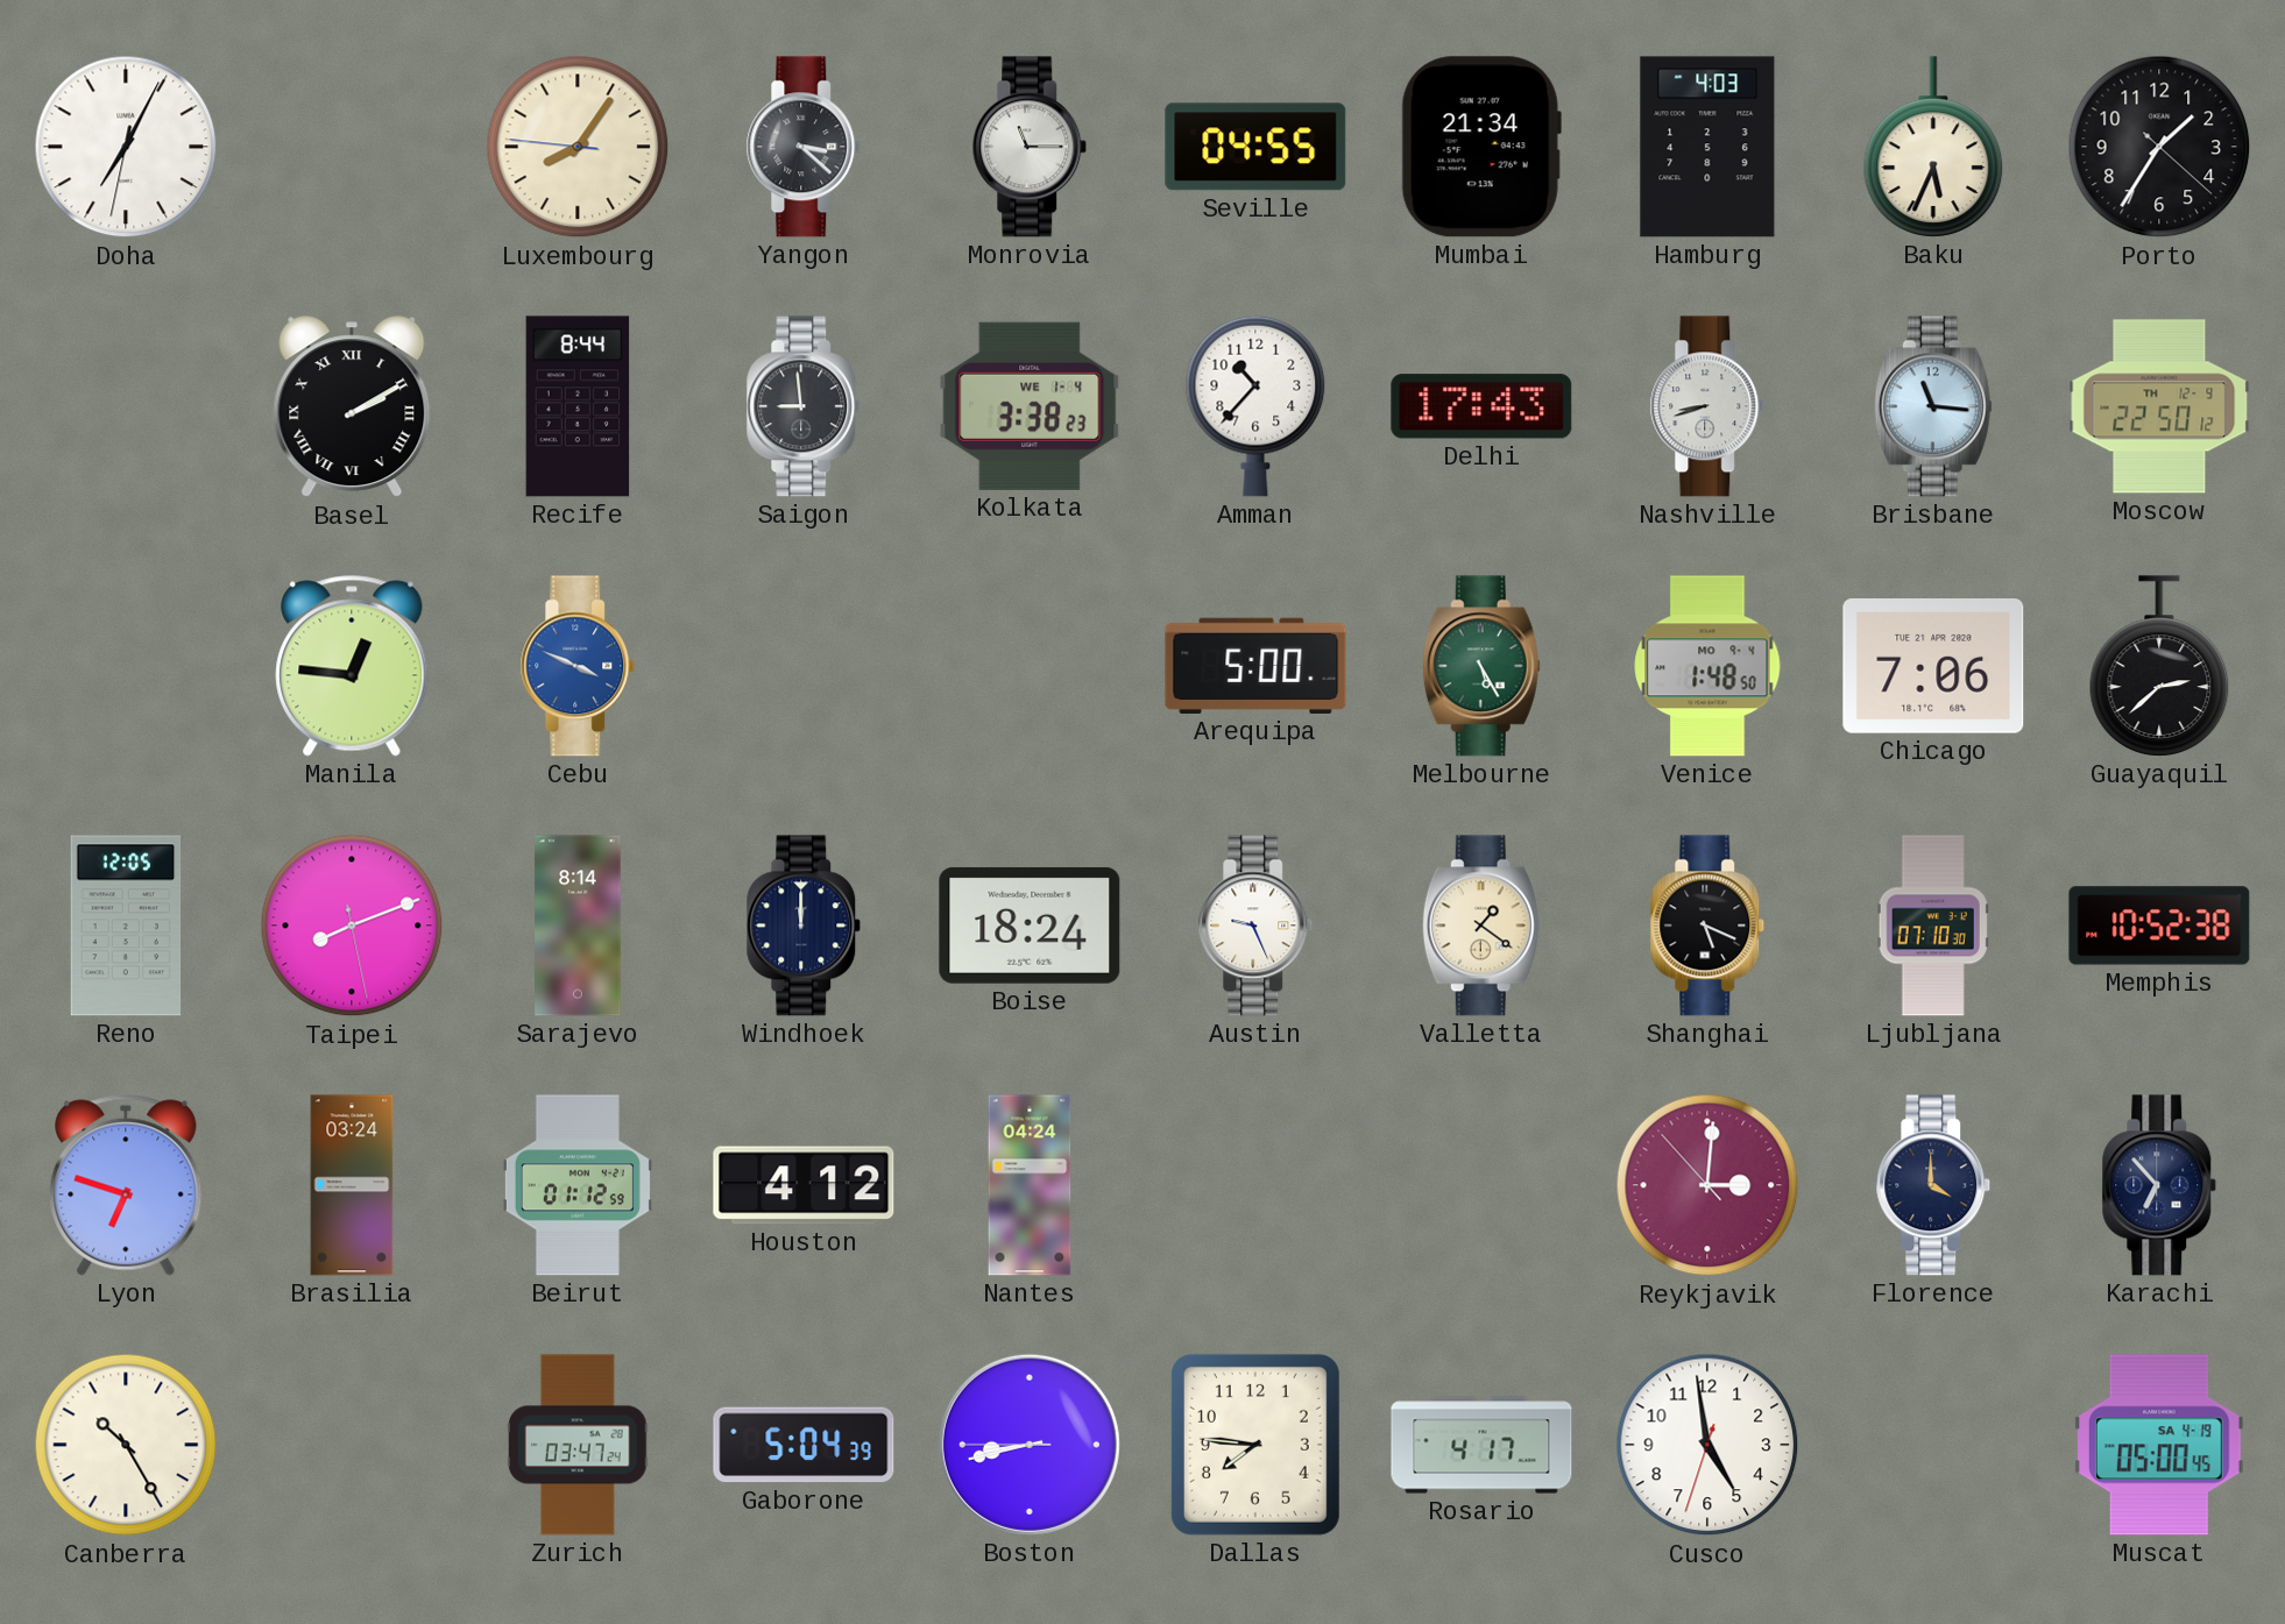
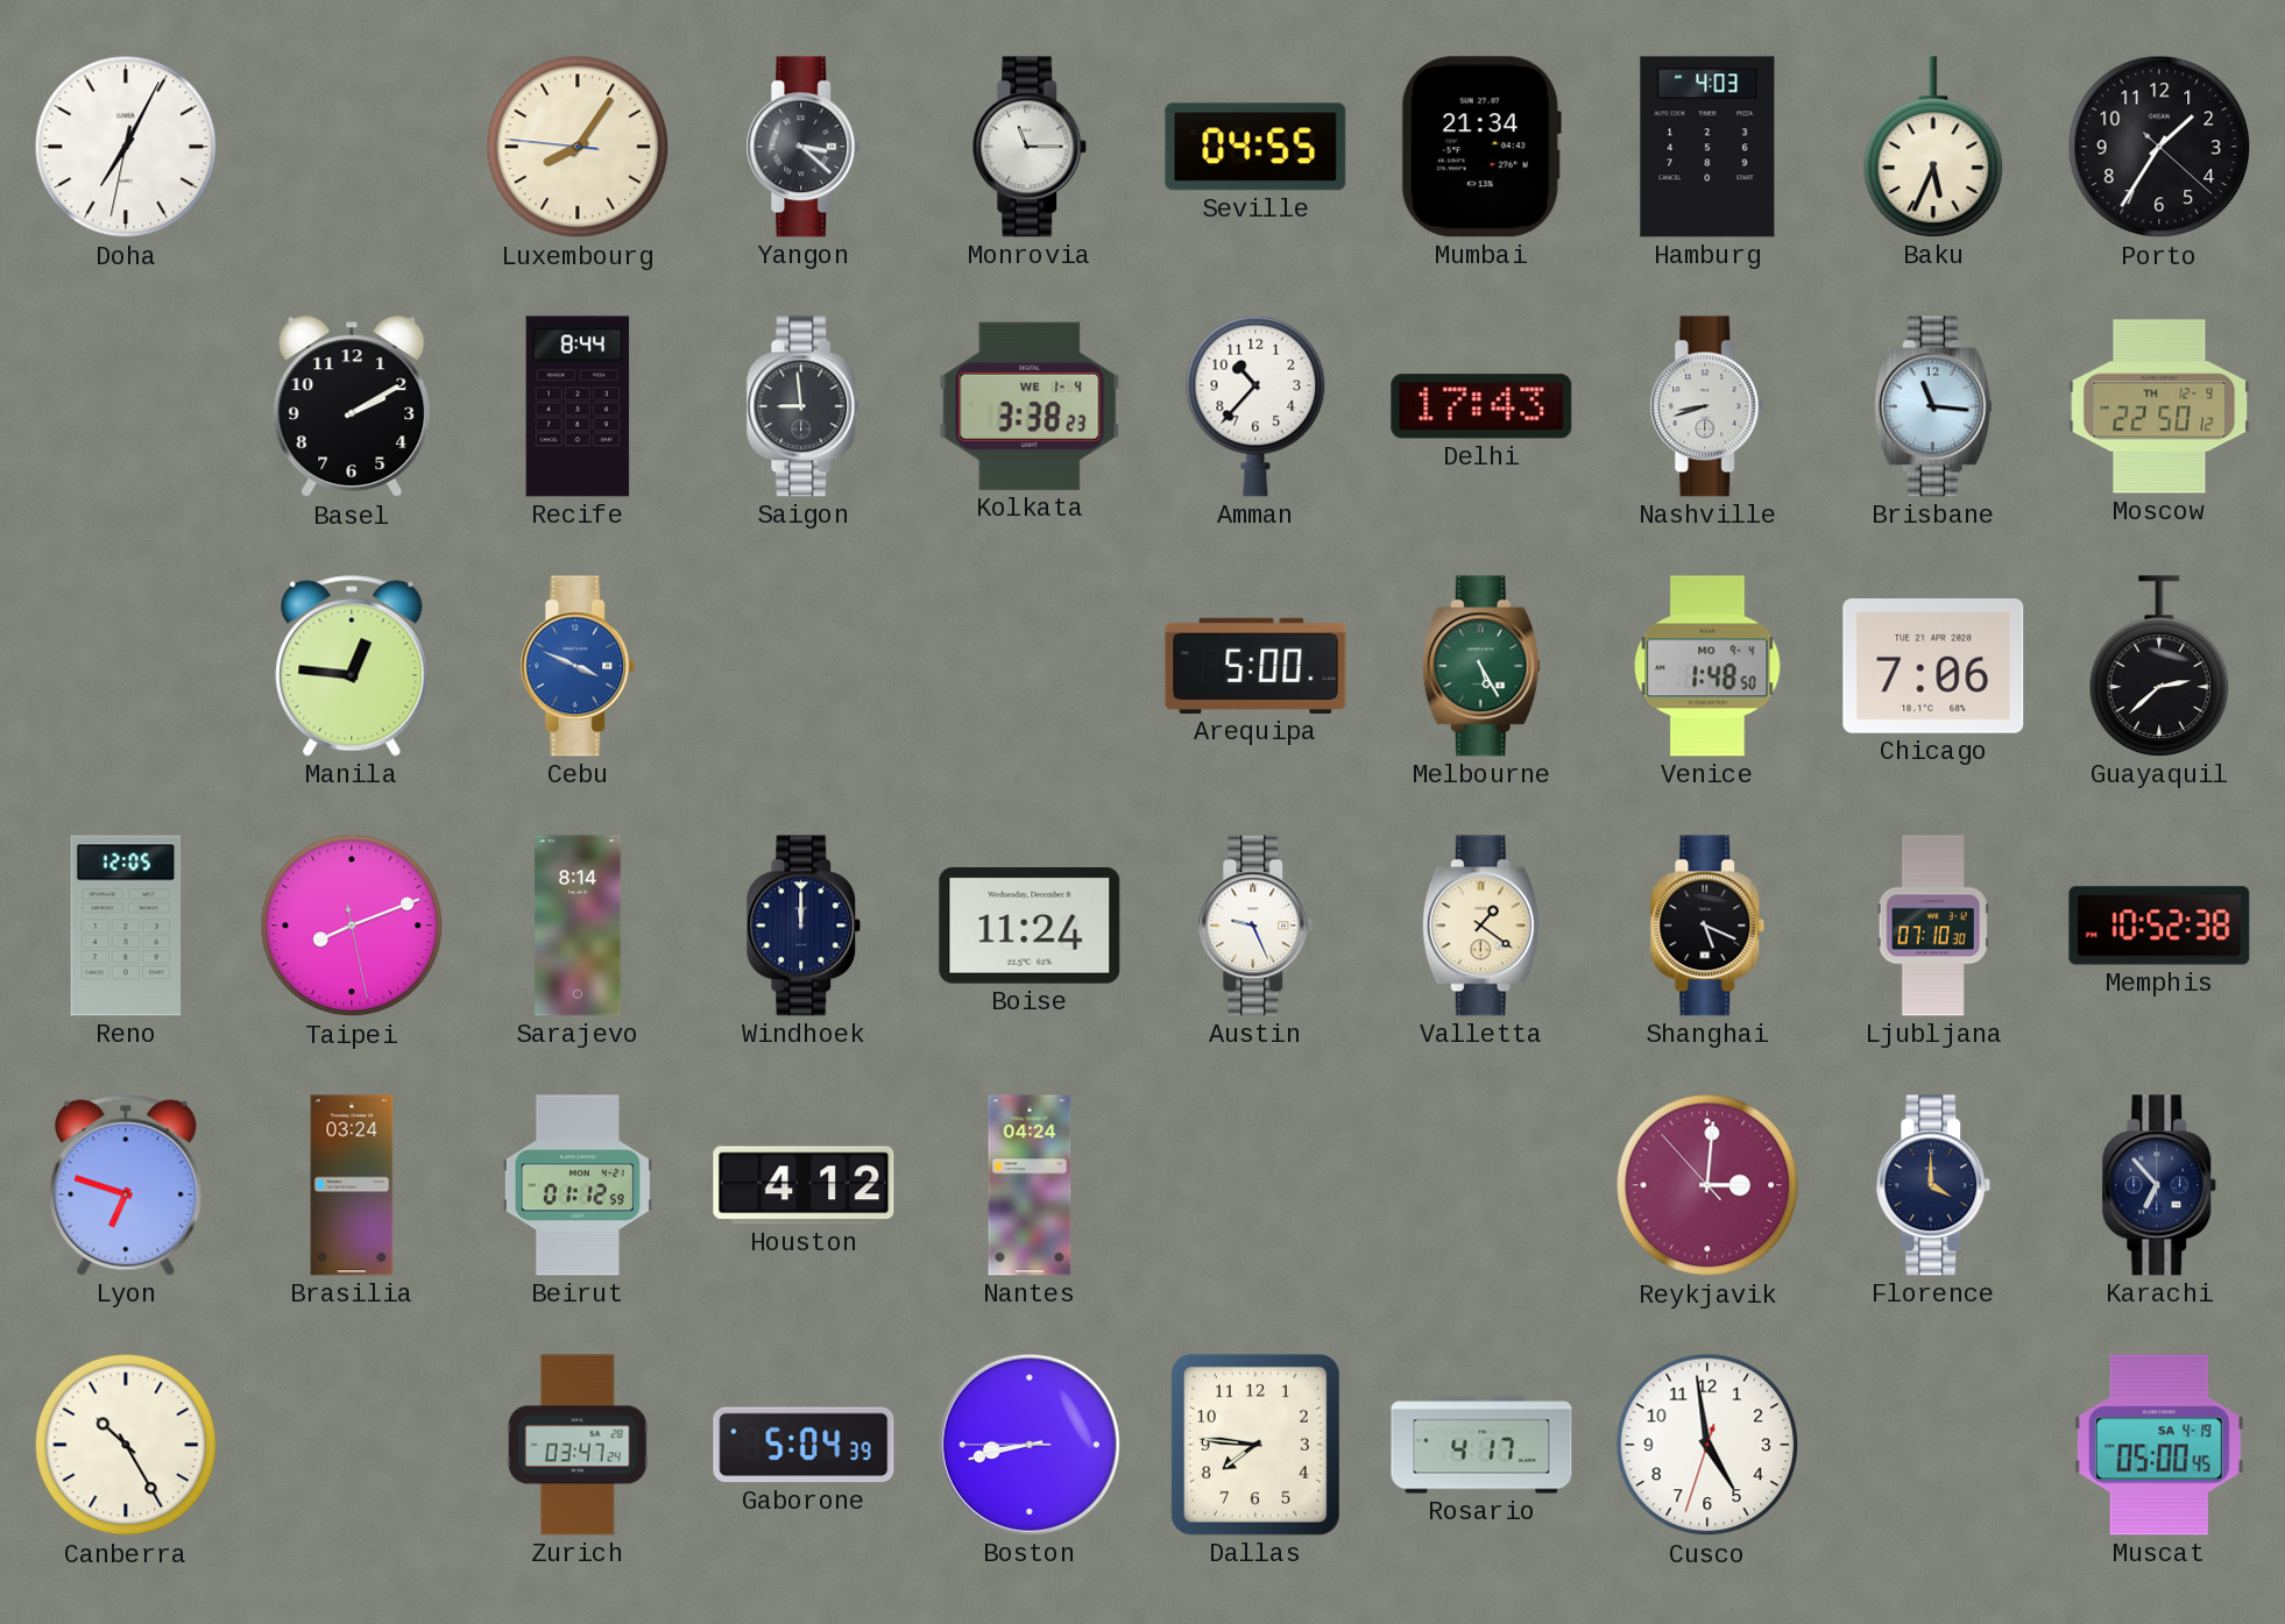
Basel numerals: Roman -> Arabic (352, 407)
Boise: 18:24 -> 11:24 (1030, 926)
